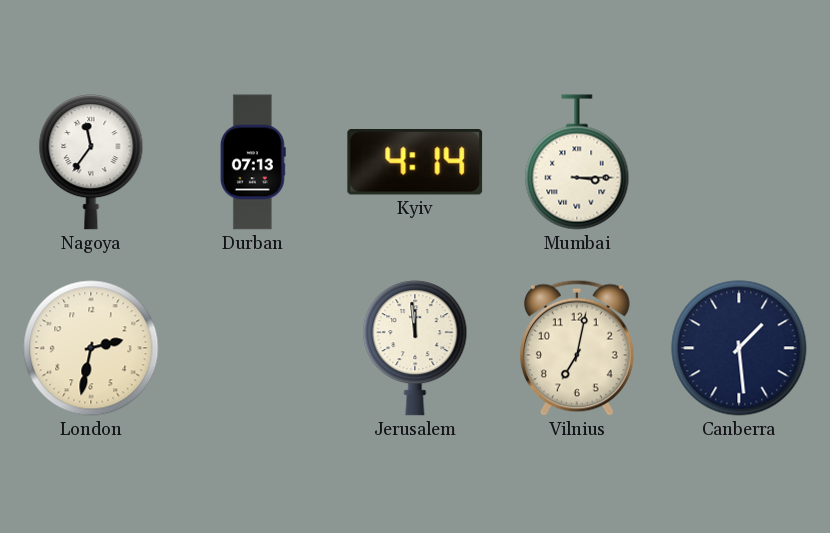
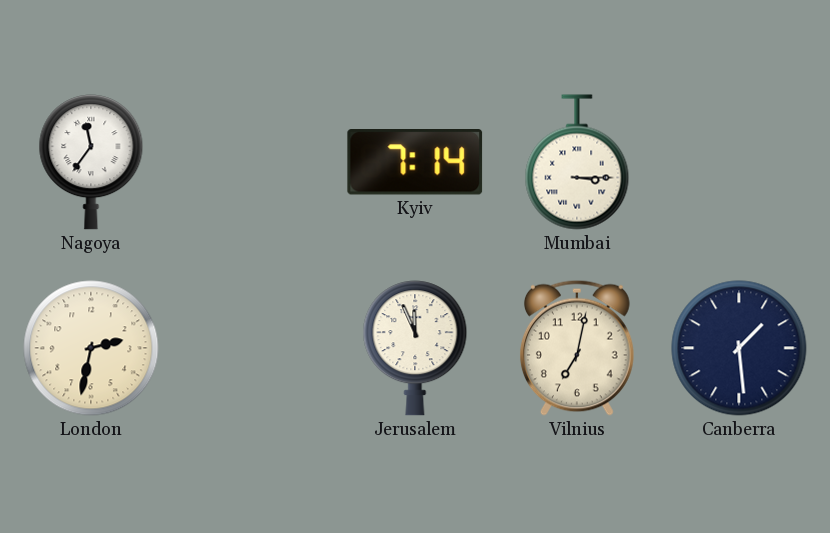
Durban: 07:13 -> none (253, 162)
Kyiv: 4:14 -> 7:14 (415, 162)
Jerusalem: 11:59 -> 11:56 (415, 348)
